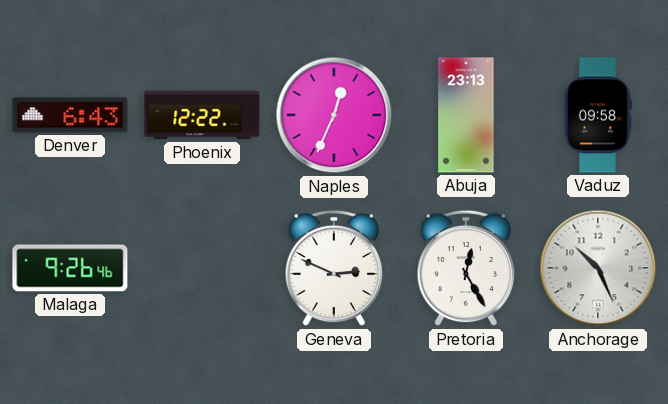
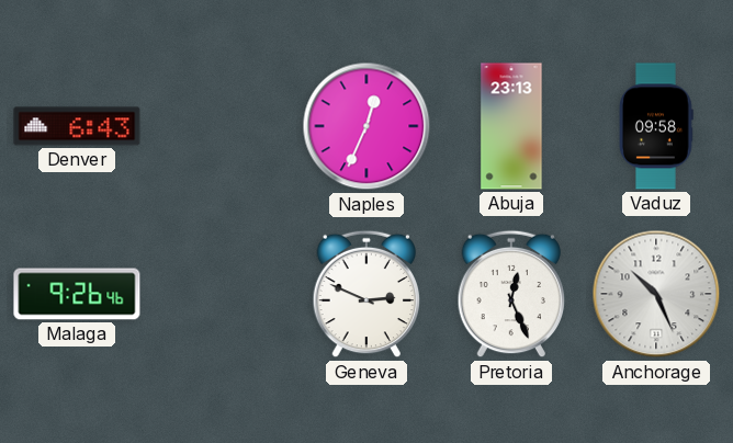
Phoenix: 12:22 -> none (202, 115)
Pretoria: 12:25 -> 12:26 (511, 294)
